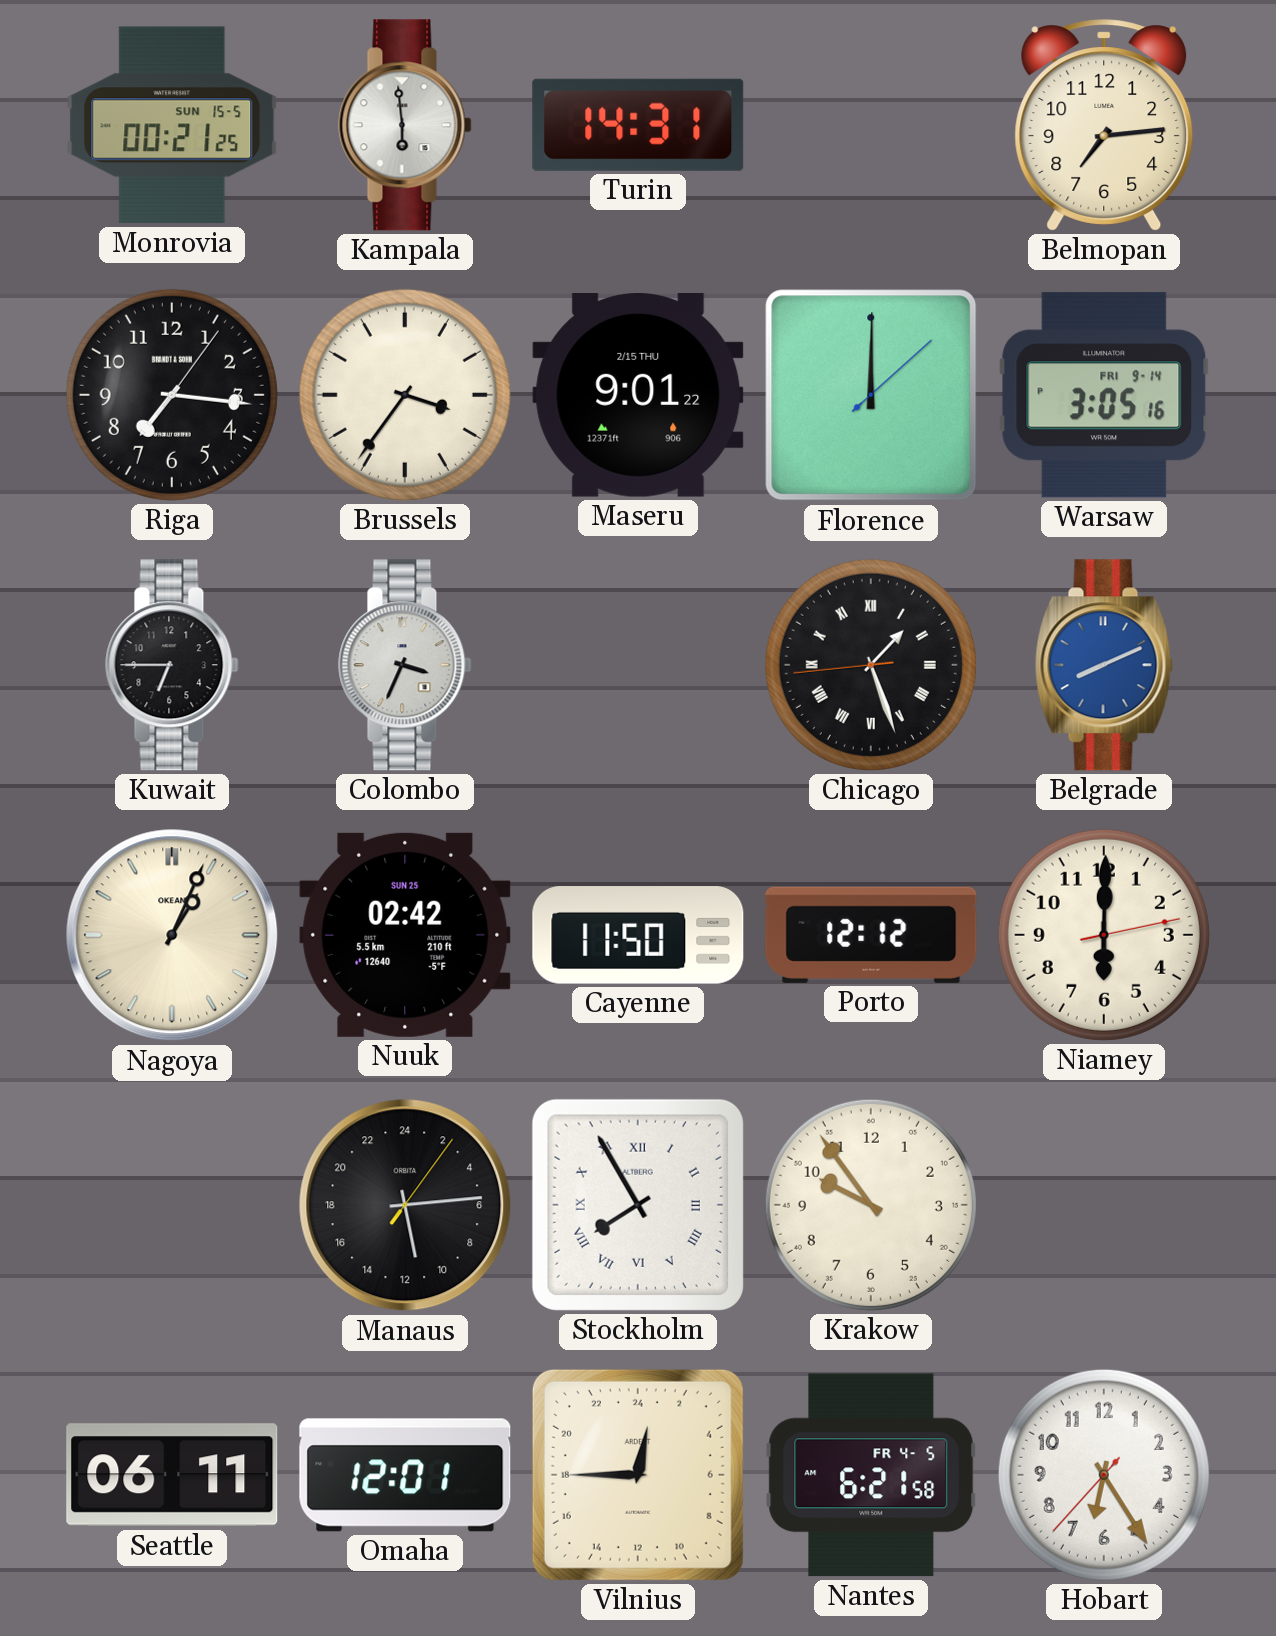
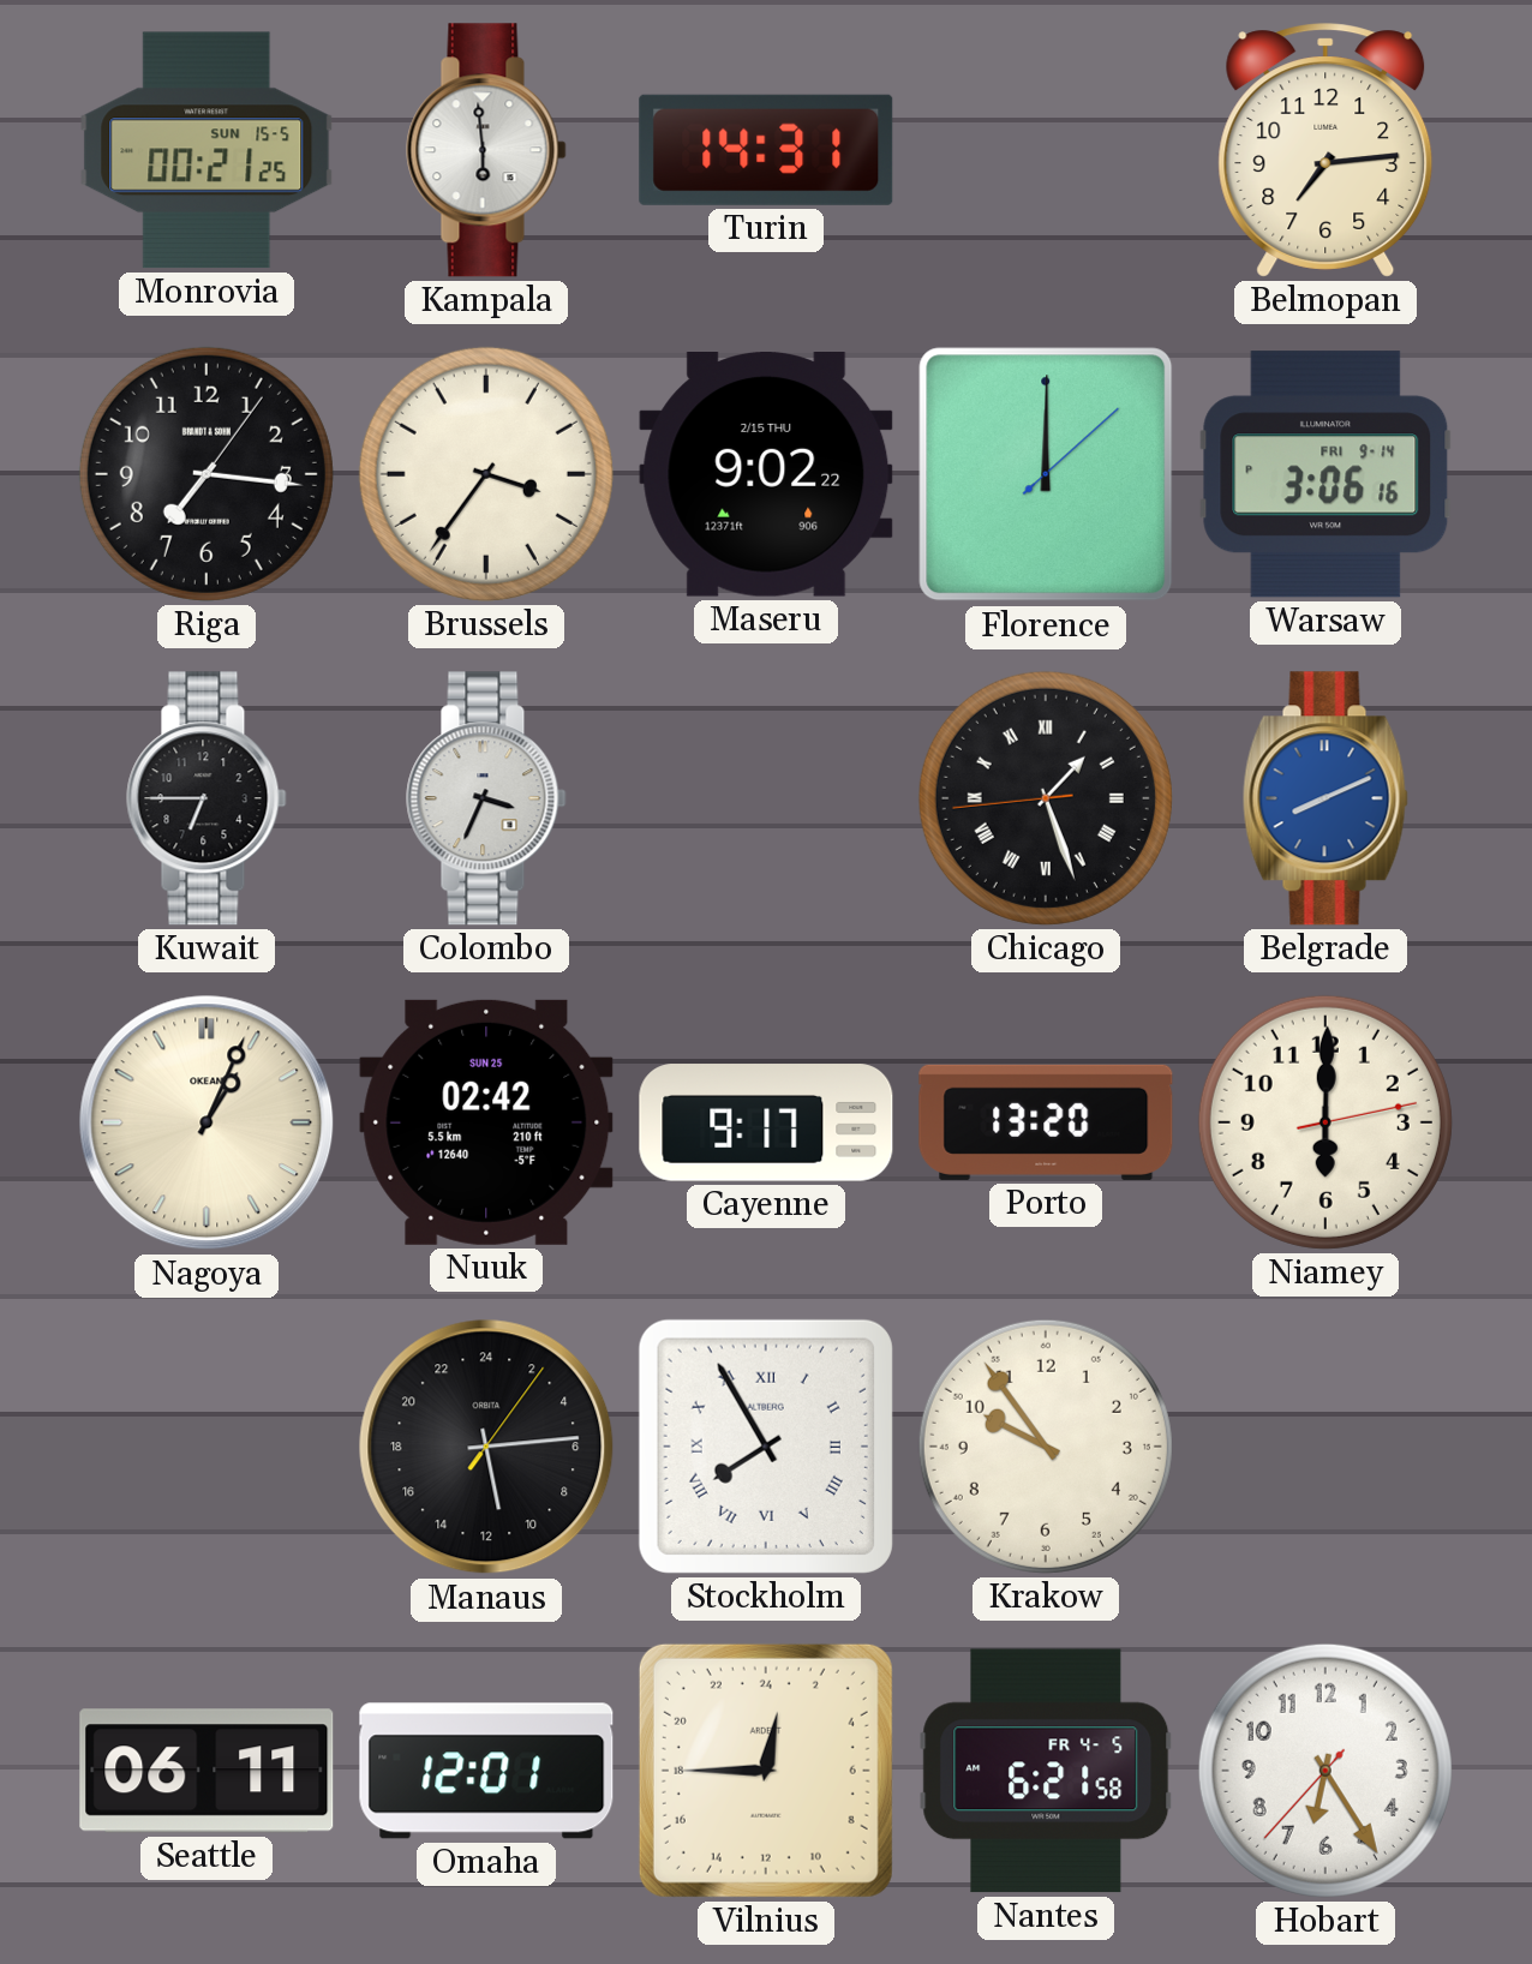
Maseru: 9:01 -> 9:02 (766, 475)
Warsaw: 3:05 -> 3:06 (1325, 474)
Cayenne: 11:50 -> 9:17 (766, 1122)
Porto: 12:12 -> 13:20 (1046, 1122)
